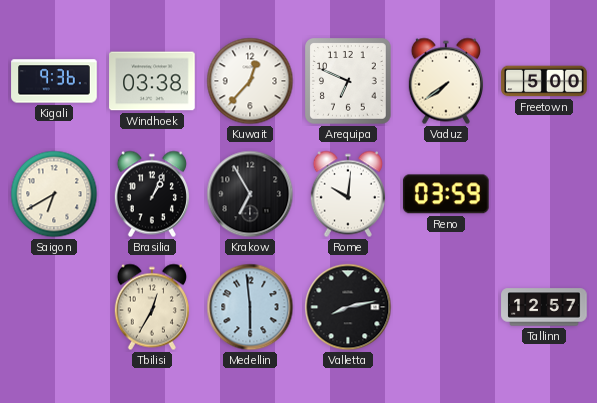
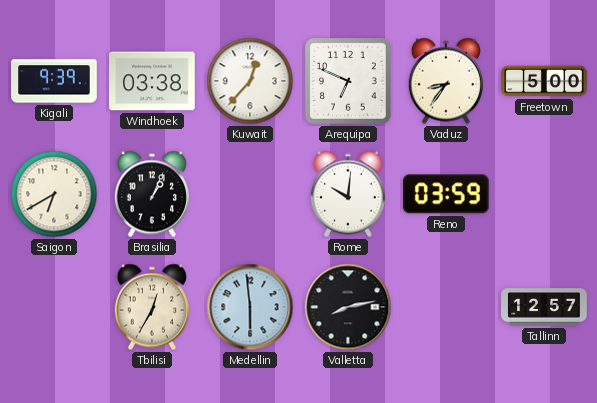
Kigali: 9:36 -> 9:39 (54, 81)
Vaduz: 7:39 -> 8:36 (446, 81)
Krakow: 6:55 -> none (250, 194)
